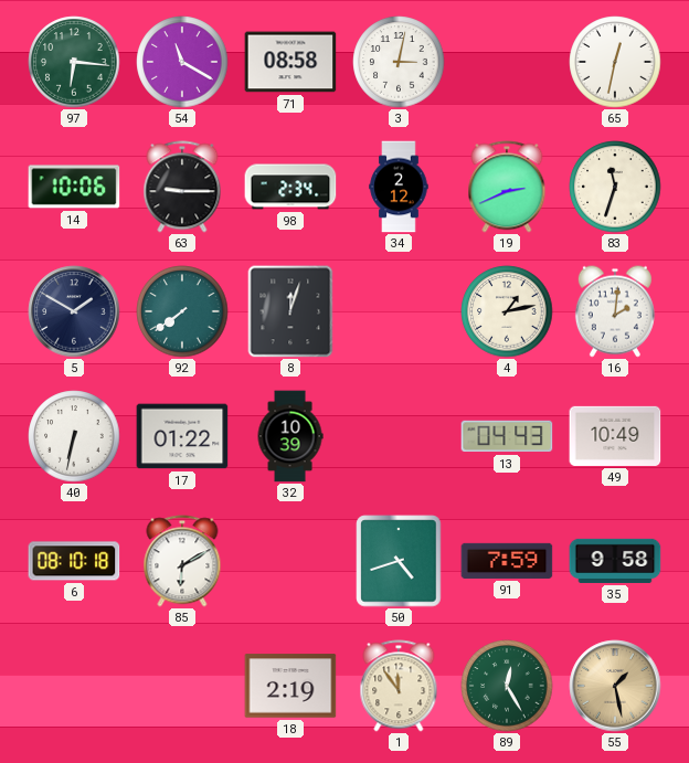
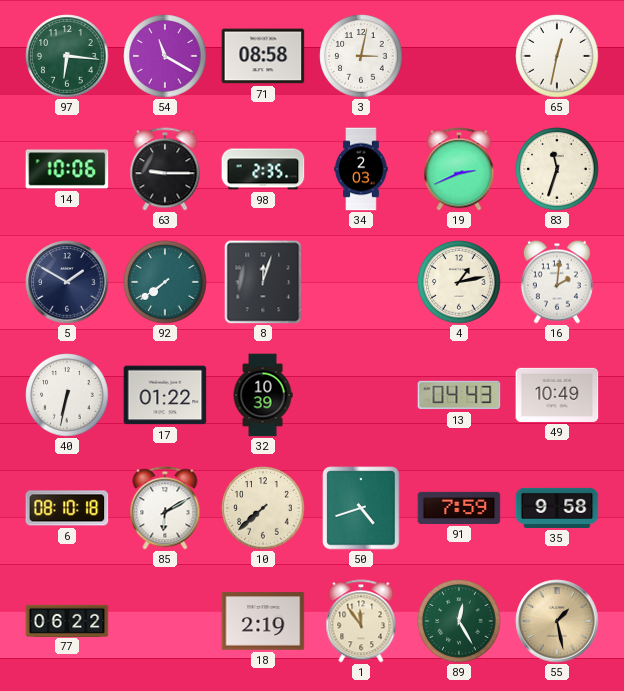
98: 2:34 -> 2:35 (263, 169)
34: 2:12 -> 2:03 (361, 169)
10: none -> 7:38 (263, 508)
77: none -> 06:22 (67, 620)
